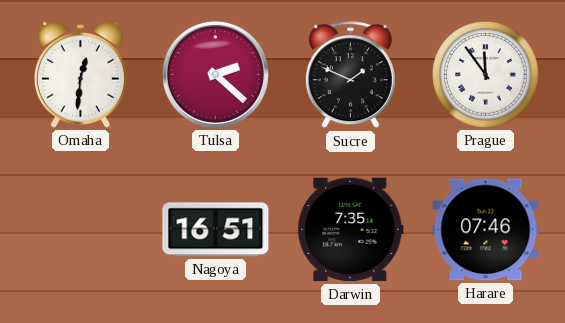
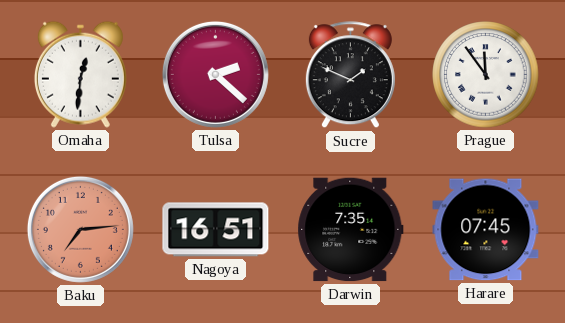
Baku: none -> 7:14 (80, 229)
Harare: 07:46 -> 07:45 (486, 230)
